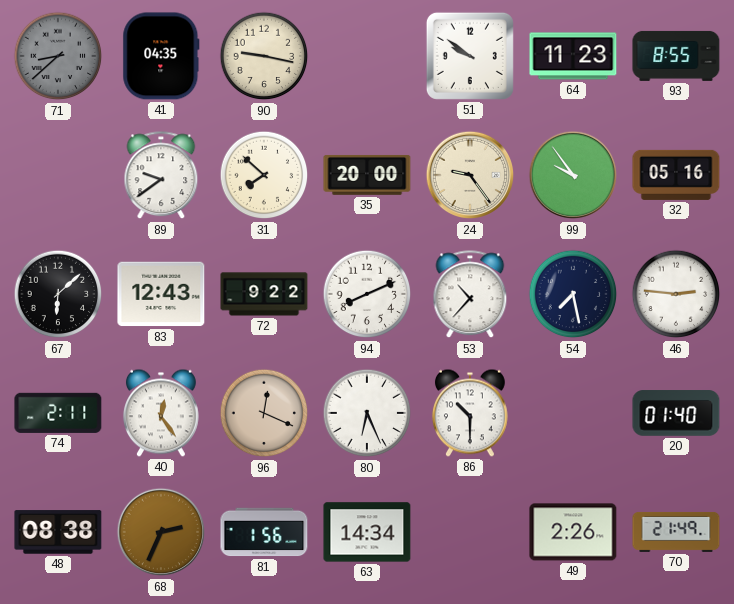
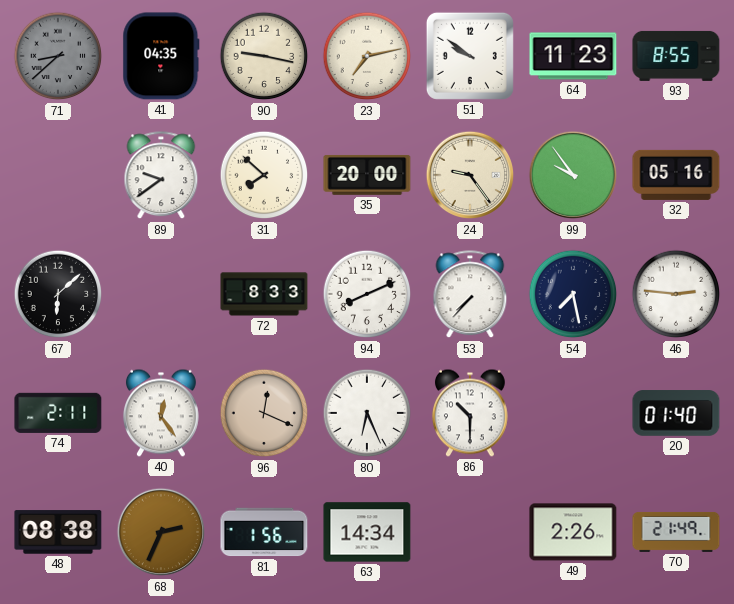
23: none -> 7:13 (367, 56)
83: 12:43 -> none (161, 294)
72: 9:22 -> 8:33 (264, 294)
53: 10:37 -> 7:37 (470, 295)
